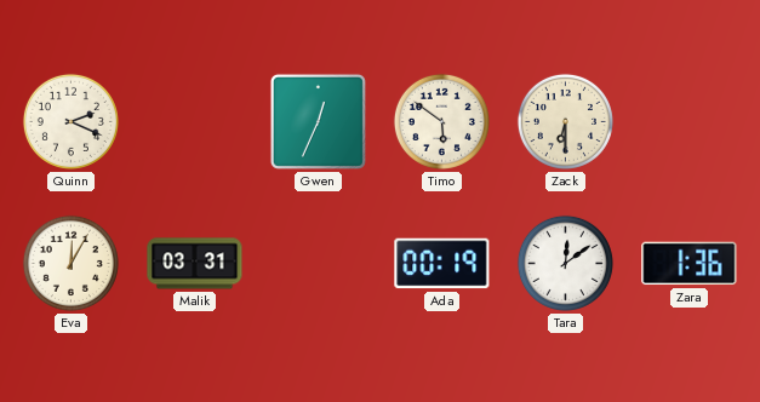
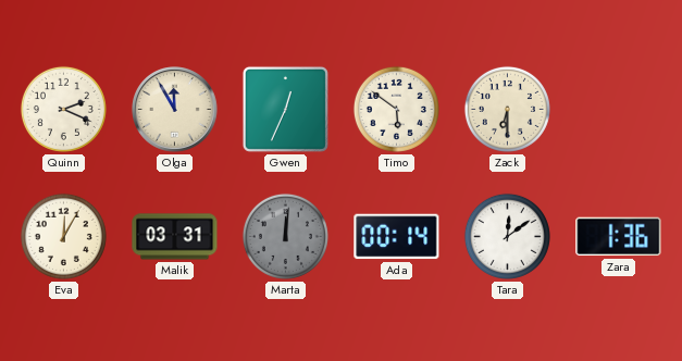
Olga: none -> 11:55 (175, 110)
Marta: none -> 12:01 (285, 236)
Ada: 00:19 -> 00:14 (397, 237)
